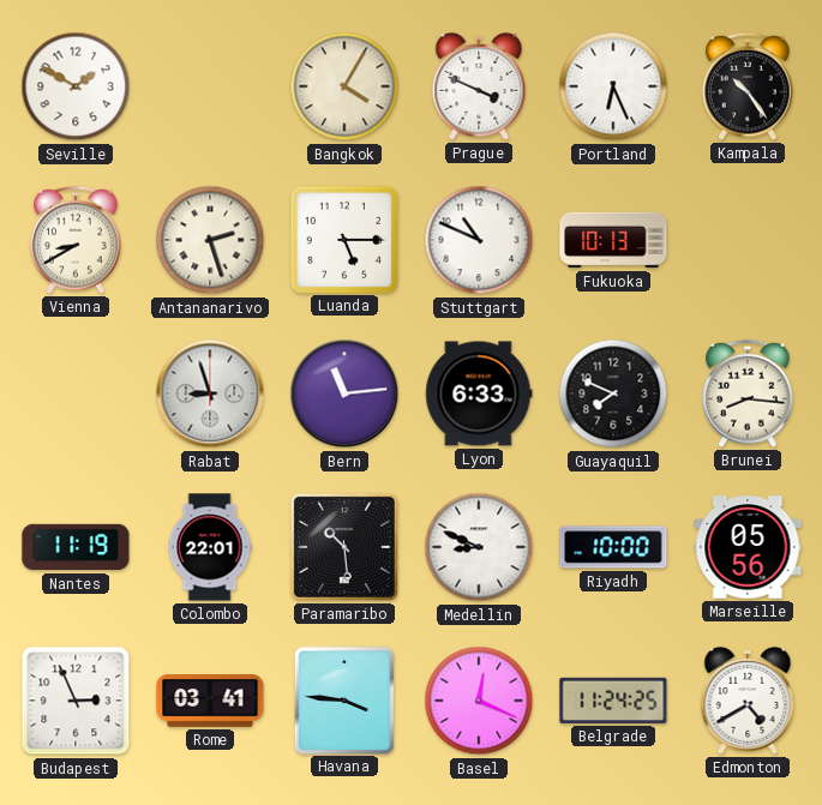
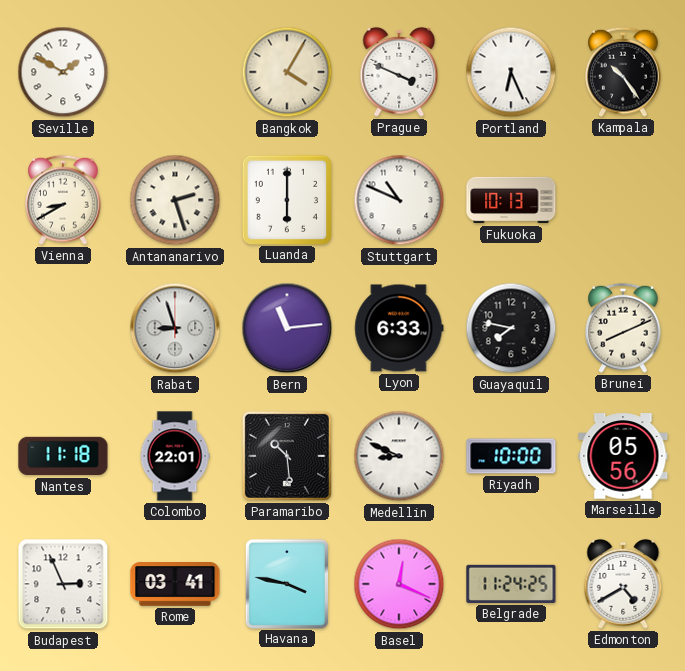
Luanda: 5:15 -> 6:00 (286, 199)
Guayaquil: 7:49 -> 7:47 (511, 328)
Brunei: 8:16 -> 8:11 (623, 328)
Nantes: 11:19 -> 11:18 (63, 456)
Havana: 3:46 -> 3:47 (286, 583)
